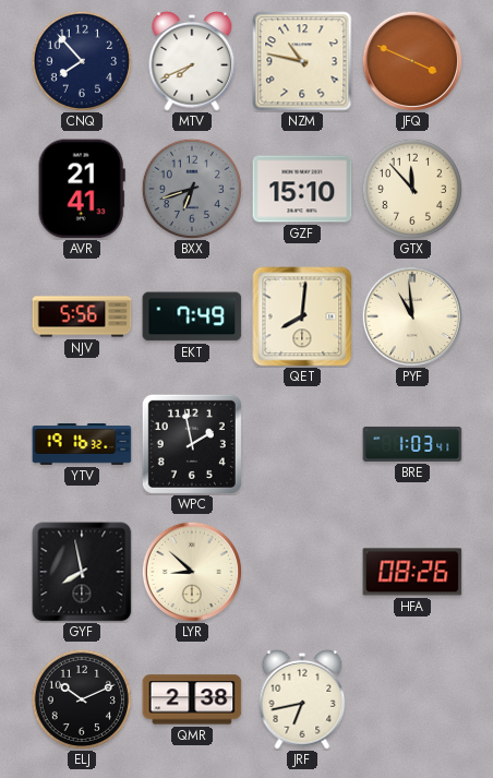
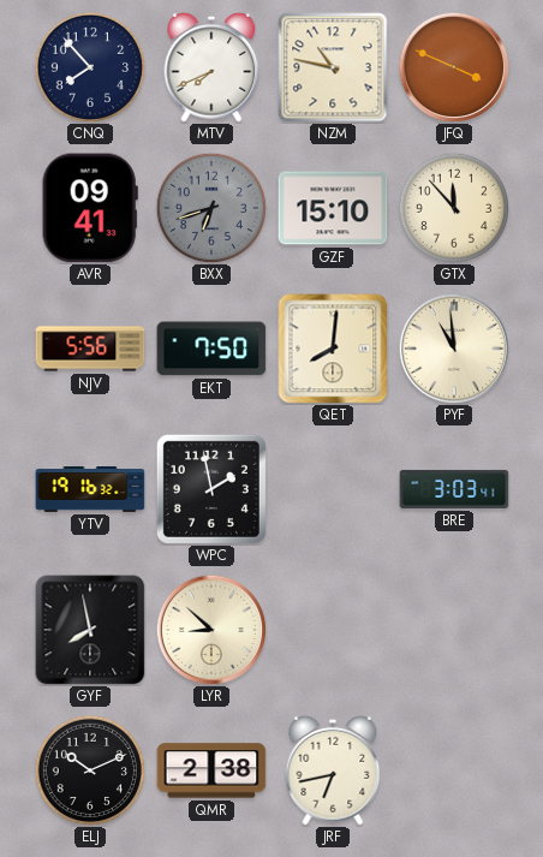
AVR: 21:41 -> 09:41 (90, 208)
EKT: 7:49 -> 7:50 (211, 349)
BRE: 1:03 -> 3:03 (454, 489)
HFA: 08:26 -> none (412, 572)
